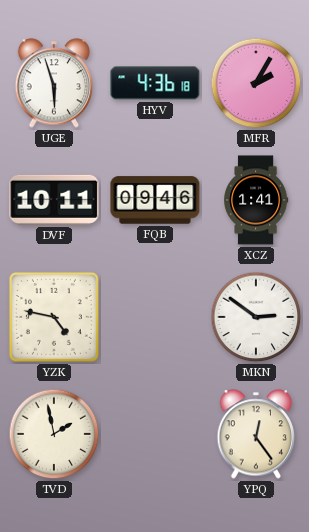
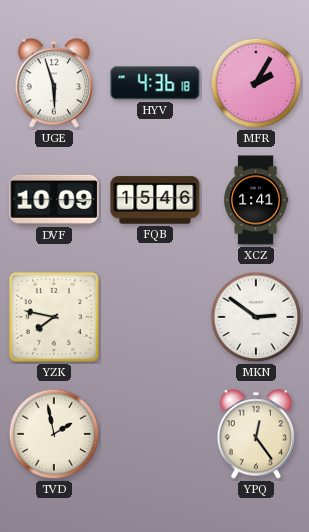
DVF: 10:11 -> 10:09 (54, 200)
FQB: 09:46 -> 15:46 (155, 200)
YZK: 4:47 -> 7:47 (54, 317)
